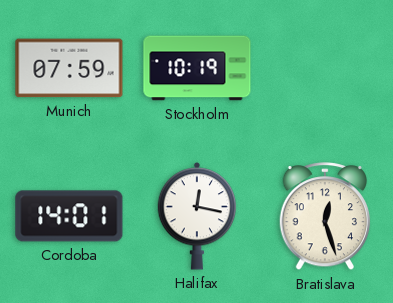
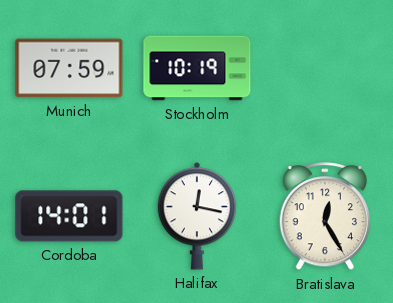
Bratislava: 12:27 -> 12:25 (325, 217)
